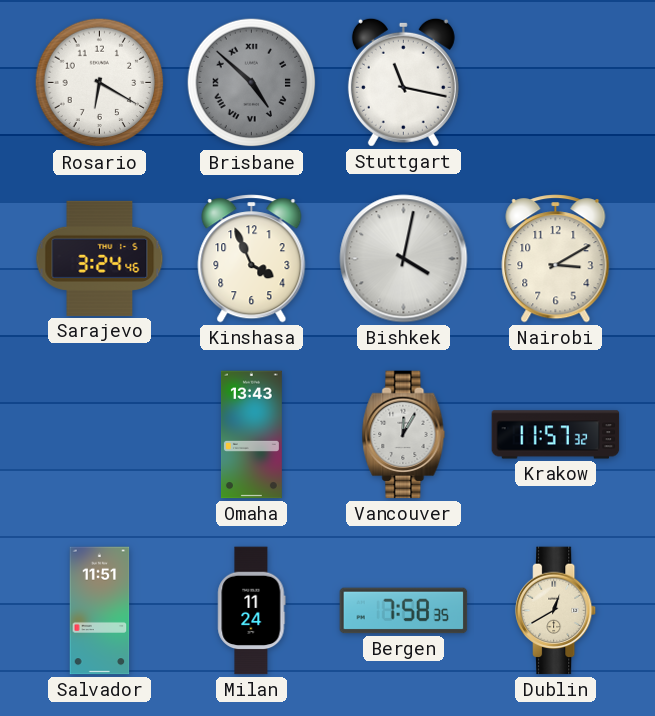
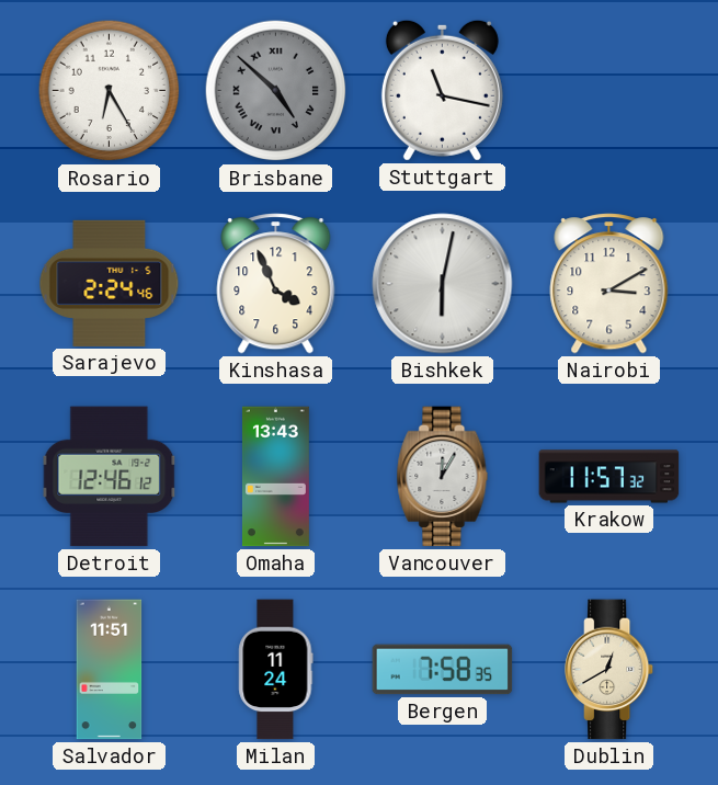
Rosario: 6:20 -> 6:25 (110, 91)
Sarajevo: 3:24 -> 2:24 (110, 283)
Bishkek: 4:02 -> 6:02 (443, 284)
Detroit: none -> 12:46 (110, 477)
